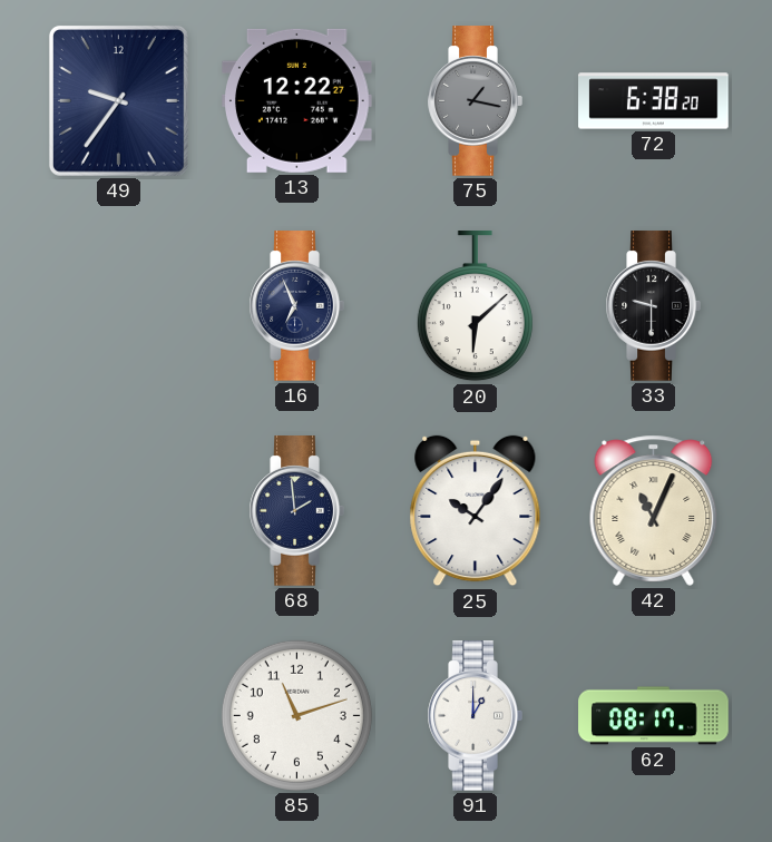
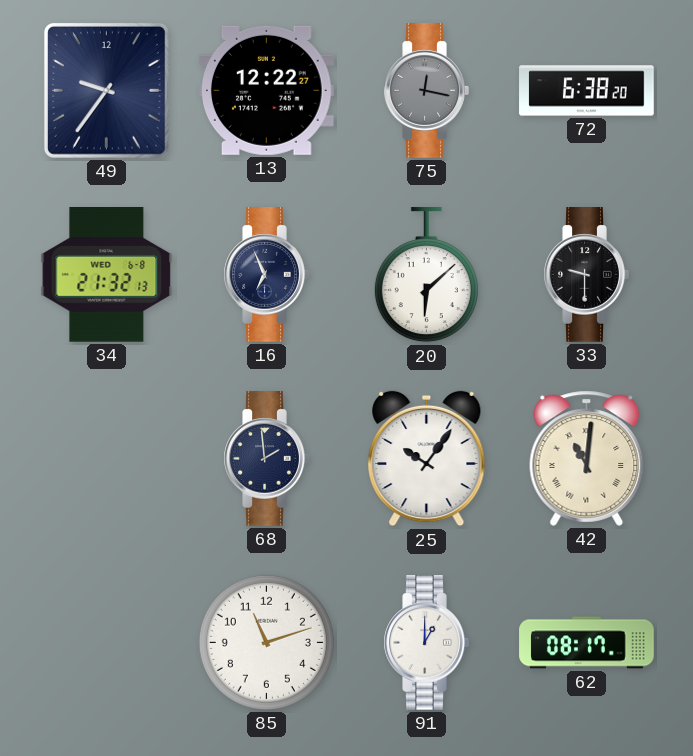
75: 1:17 -> 12:17 (426, 91)
34: none -> 21:32 (107, 275)
42: 11:04 -> 11:01 (587, 458)
